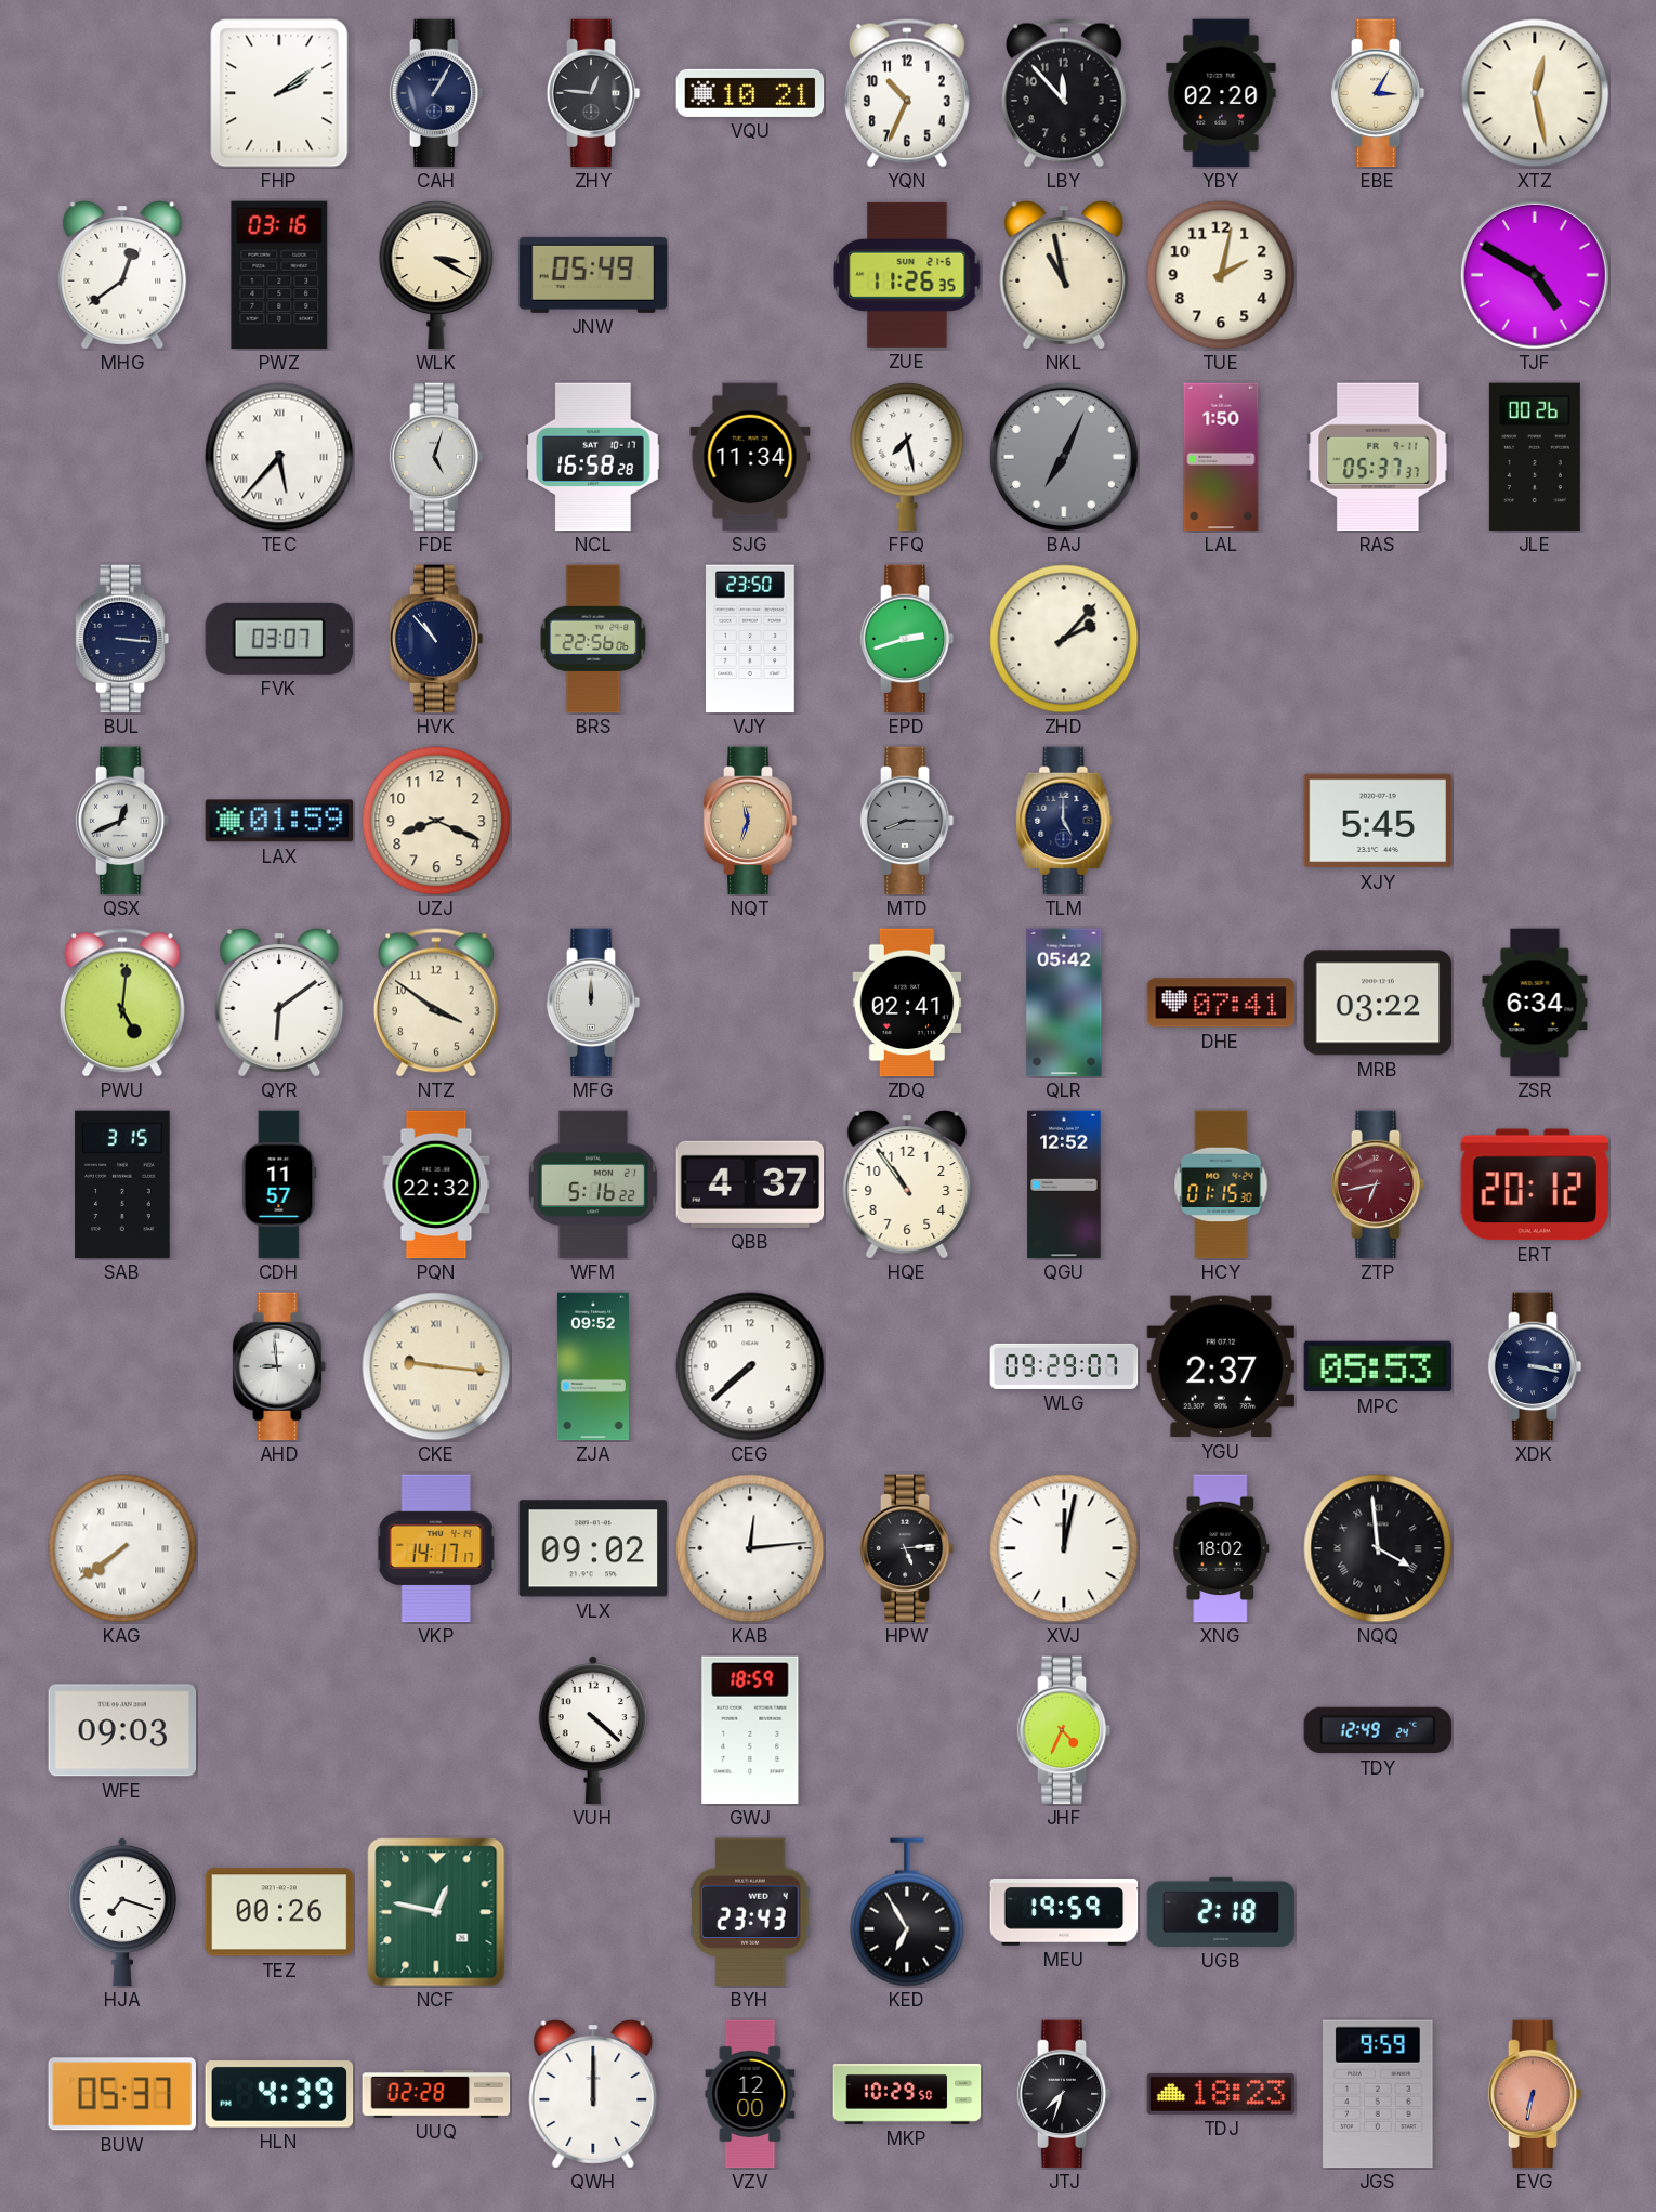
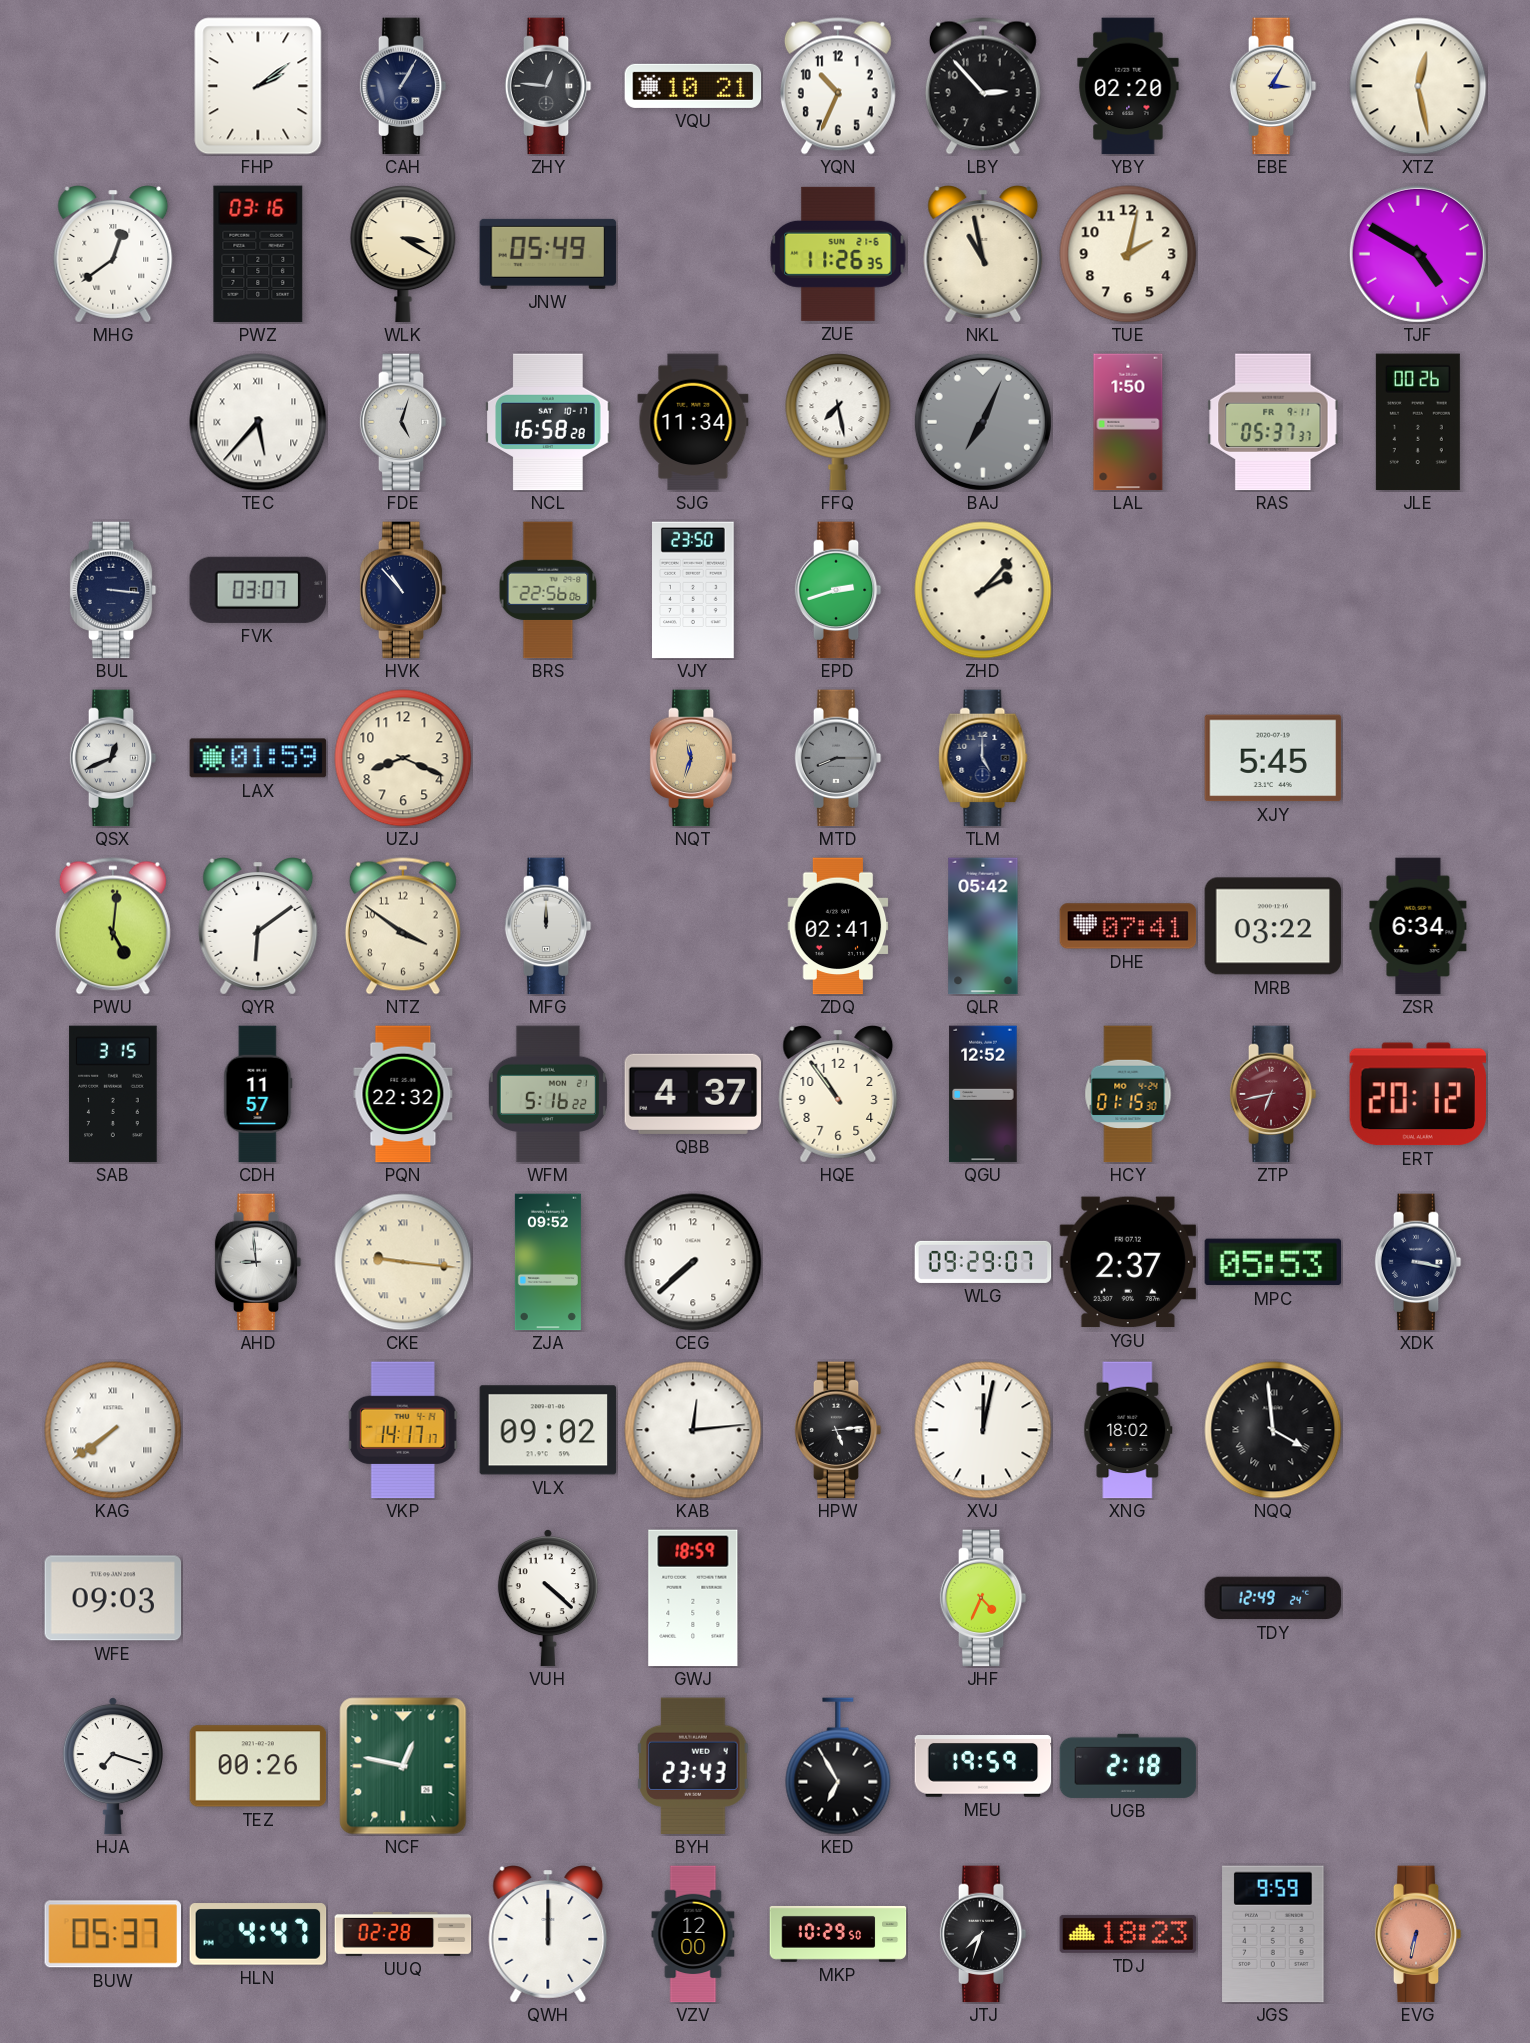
LBY: 11:53 -> 2:53 (983, 86)
HLN: 4:39 -> 4:47 (258, 1934)
